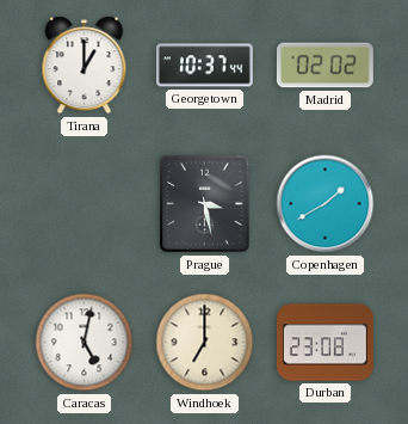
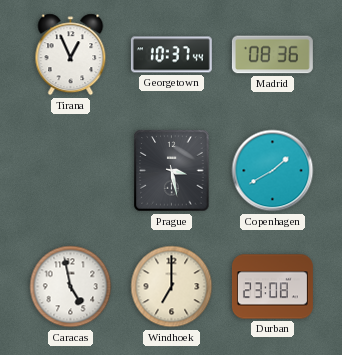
Tirana: 1:00 -> 12:56 (71, 55)
Madrid: 02:02 -> 08:36 (272, 55)
Caracas: 5:02 -> 4:58 (71, 287)
